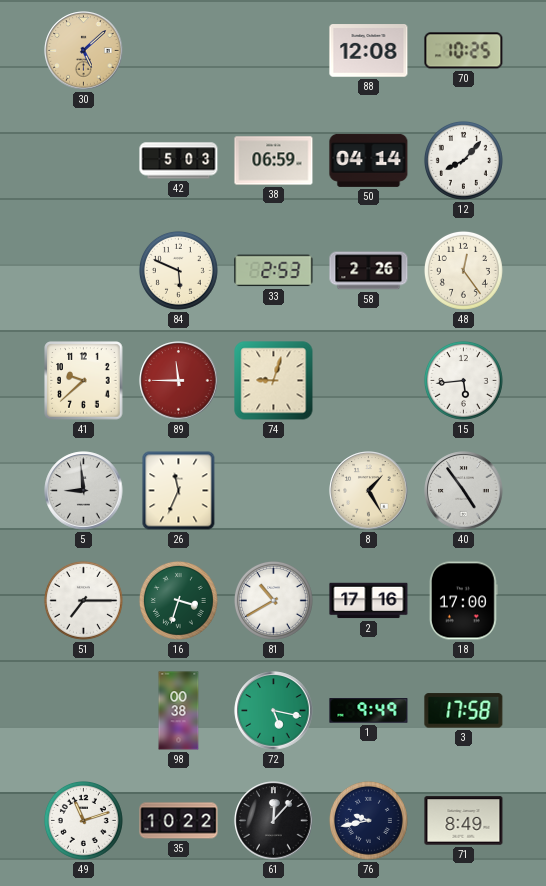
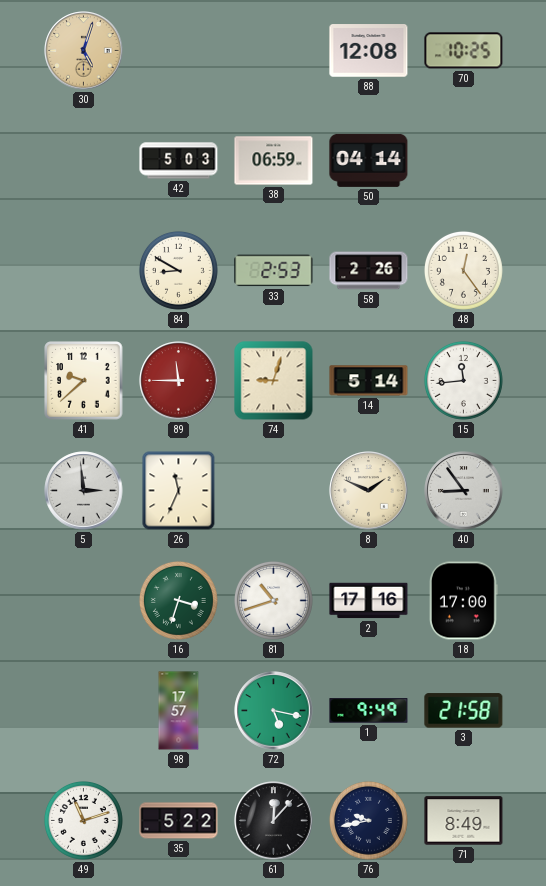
30: 5:08 -> 5:03 (84, 51)
12: 8:07 -> none (463, 160)
84: 5:49 -> 8:50 (178, 270)
14: none -> 5:14 (369, 381)
15: 5:44 -> 11:44 (463, 380)
5: 8:59 -> 2:59 (84, 491)
8: 1:25 -> 1:49 (369, 491)
40: 4:54 -> 8:54 (464, 491)
51: 7:15 -> none (83, 600)
81: 10:40 -> 10:42 (273, 600)
98: 00:38 -> 17:57 (179, 711)
3: 17:58 -> 21:58 (464, 711)
35: 10:22 -> 5:22 (179, 821)
